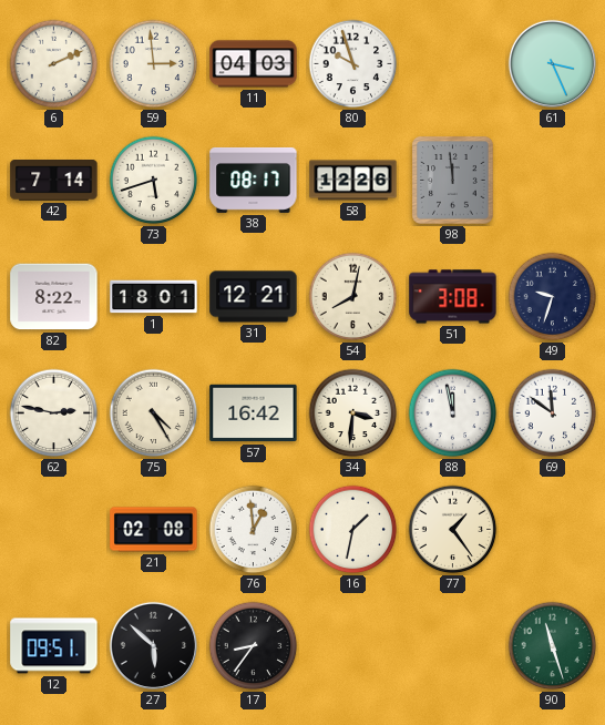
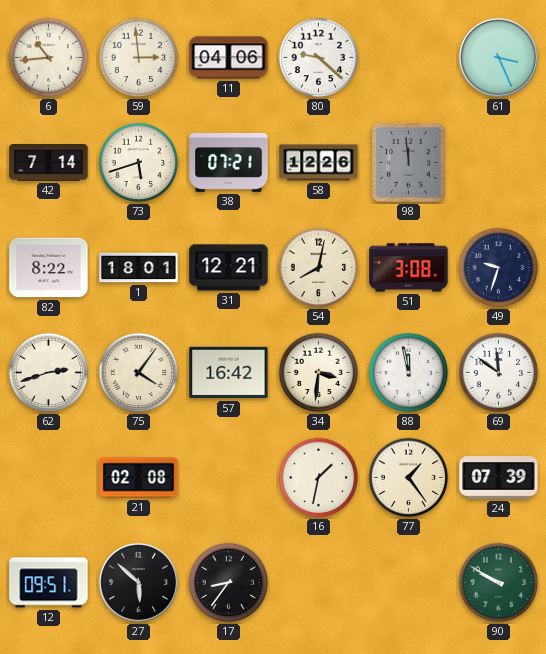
6: 2:11 -> 10:44 (49, 58)
11: 04:03 -> 04:06 (229, 58)
80: 9:57 -> 9:22 (319, 58)
38: 08:17 -> 07:21 (229, 162)
62: 2:47 -> 2:42 (49, 373)
75: 4:25 -> 4:06 (139, 373)
76: 12:59 -> none (254, 530)
24: none -> 07:39 (499, 478)
90: 11:27 -> 9:50 (499, 583)
